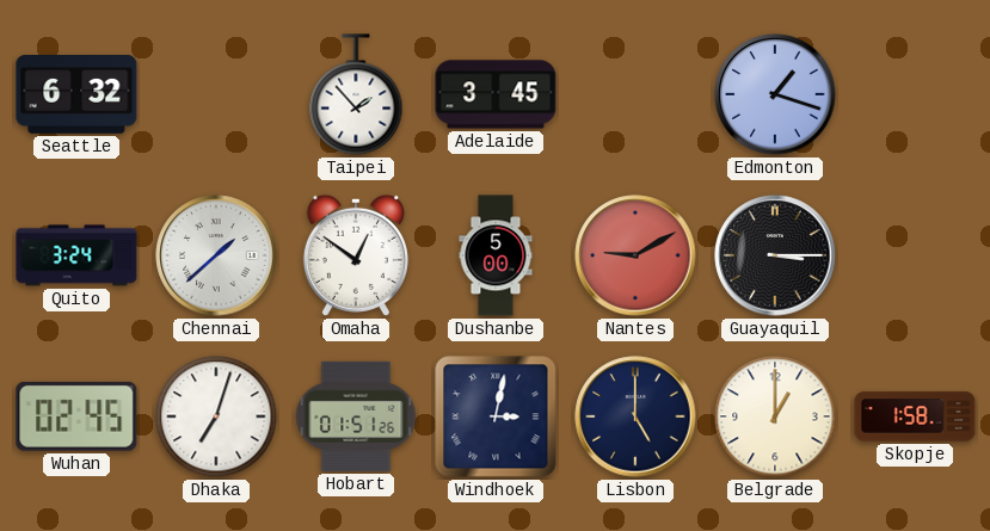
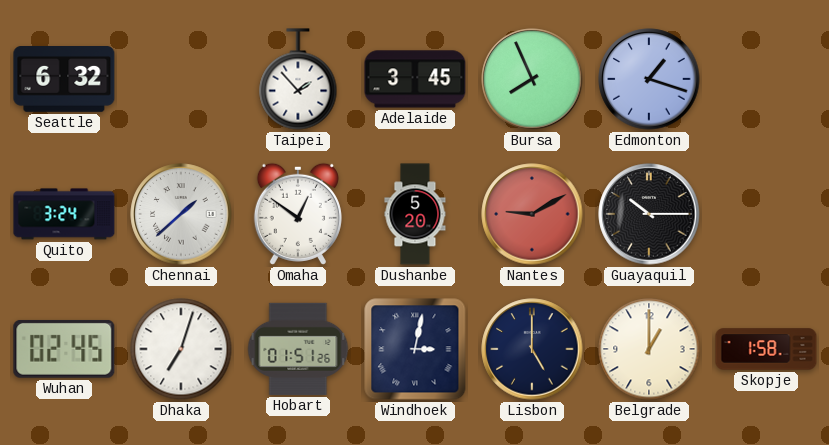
Bursa: none -> 7:56 (532, 79)
Dushanbe: 5:00 -> 5:20 (415, 214)
Guayaquil: 3:15 -> 10:15 (649, 214)
